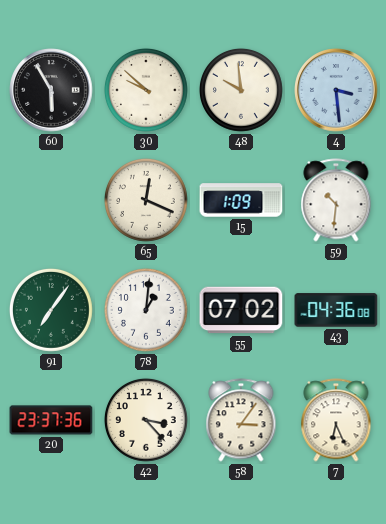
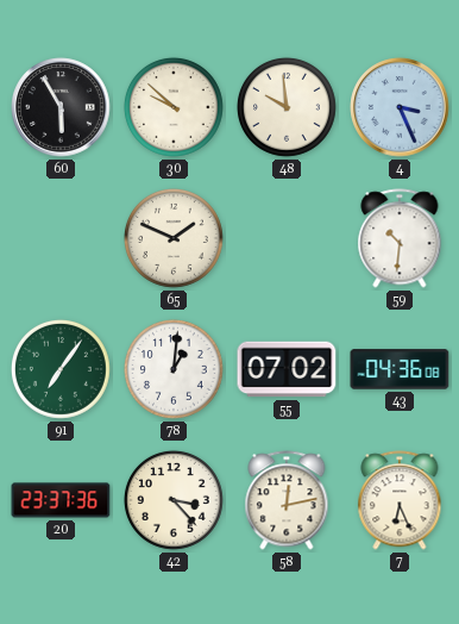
4: 3:29 -> 3:26 (400, 107)
65: 12:19 -> 1:49 (174, 238)
15: 1:09 -> none (241, 200)
58: 3:06 -> 12:13 (287, 500)
